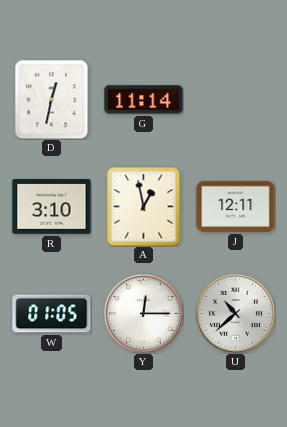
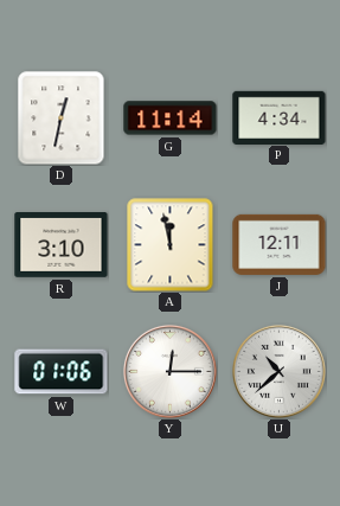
P: none -> 4:34 (280, 117)
A: 12:58 -> 11:58 (171, 245)
W: 01:05 -> 01:06 (62, 372)
